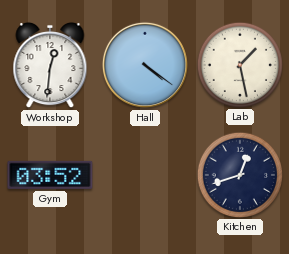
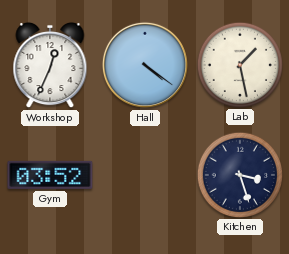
Workshop: 12:31 -> 12:34 (50, 65)
Kitchen: 12:42 -> 3:27 (239, 174)
